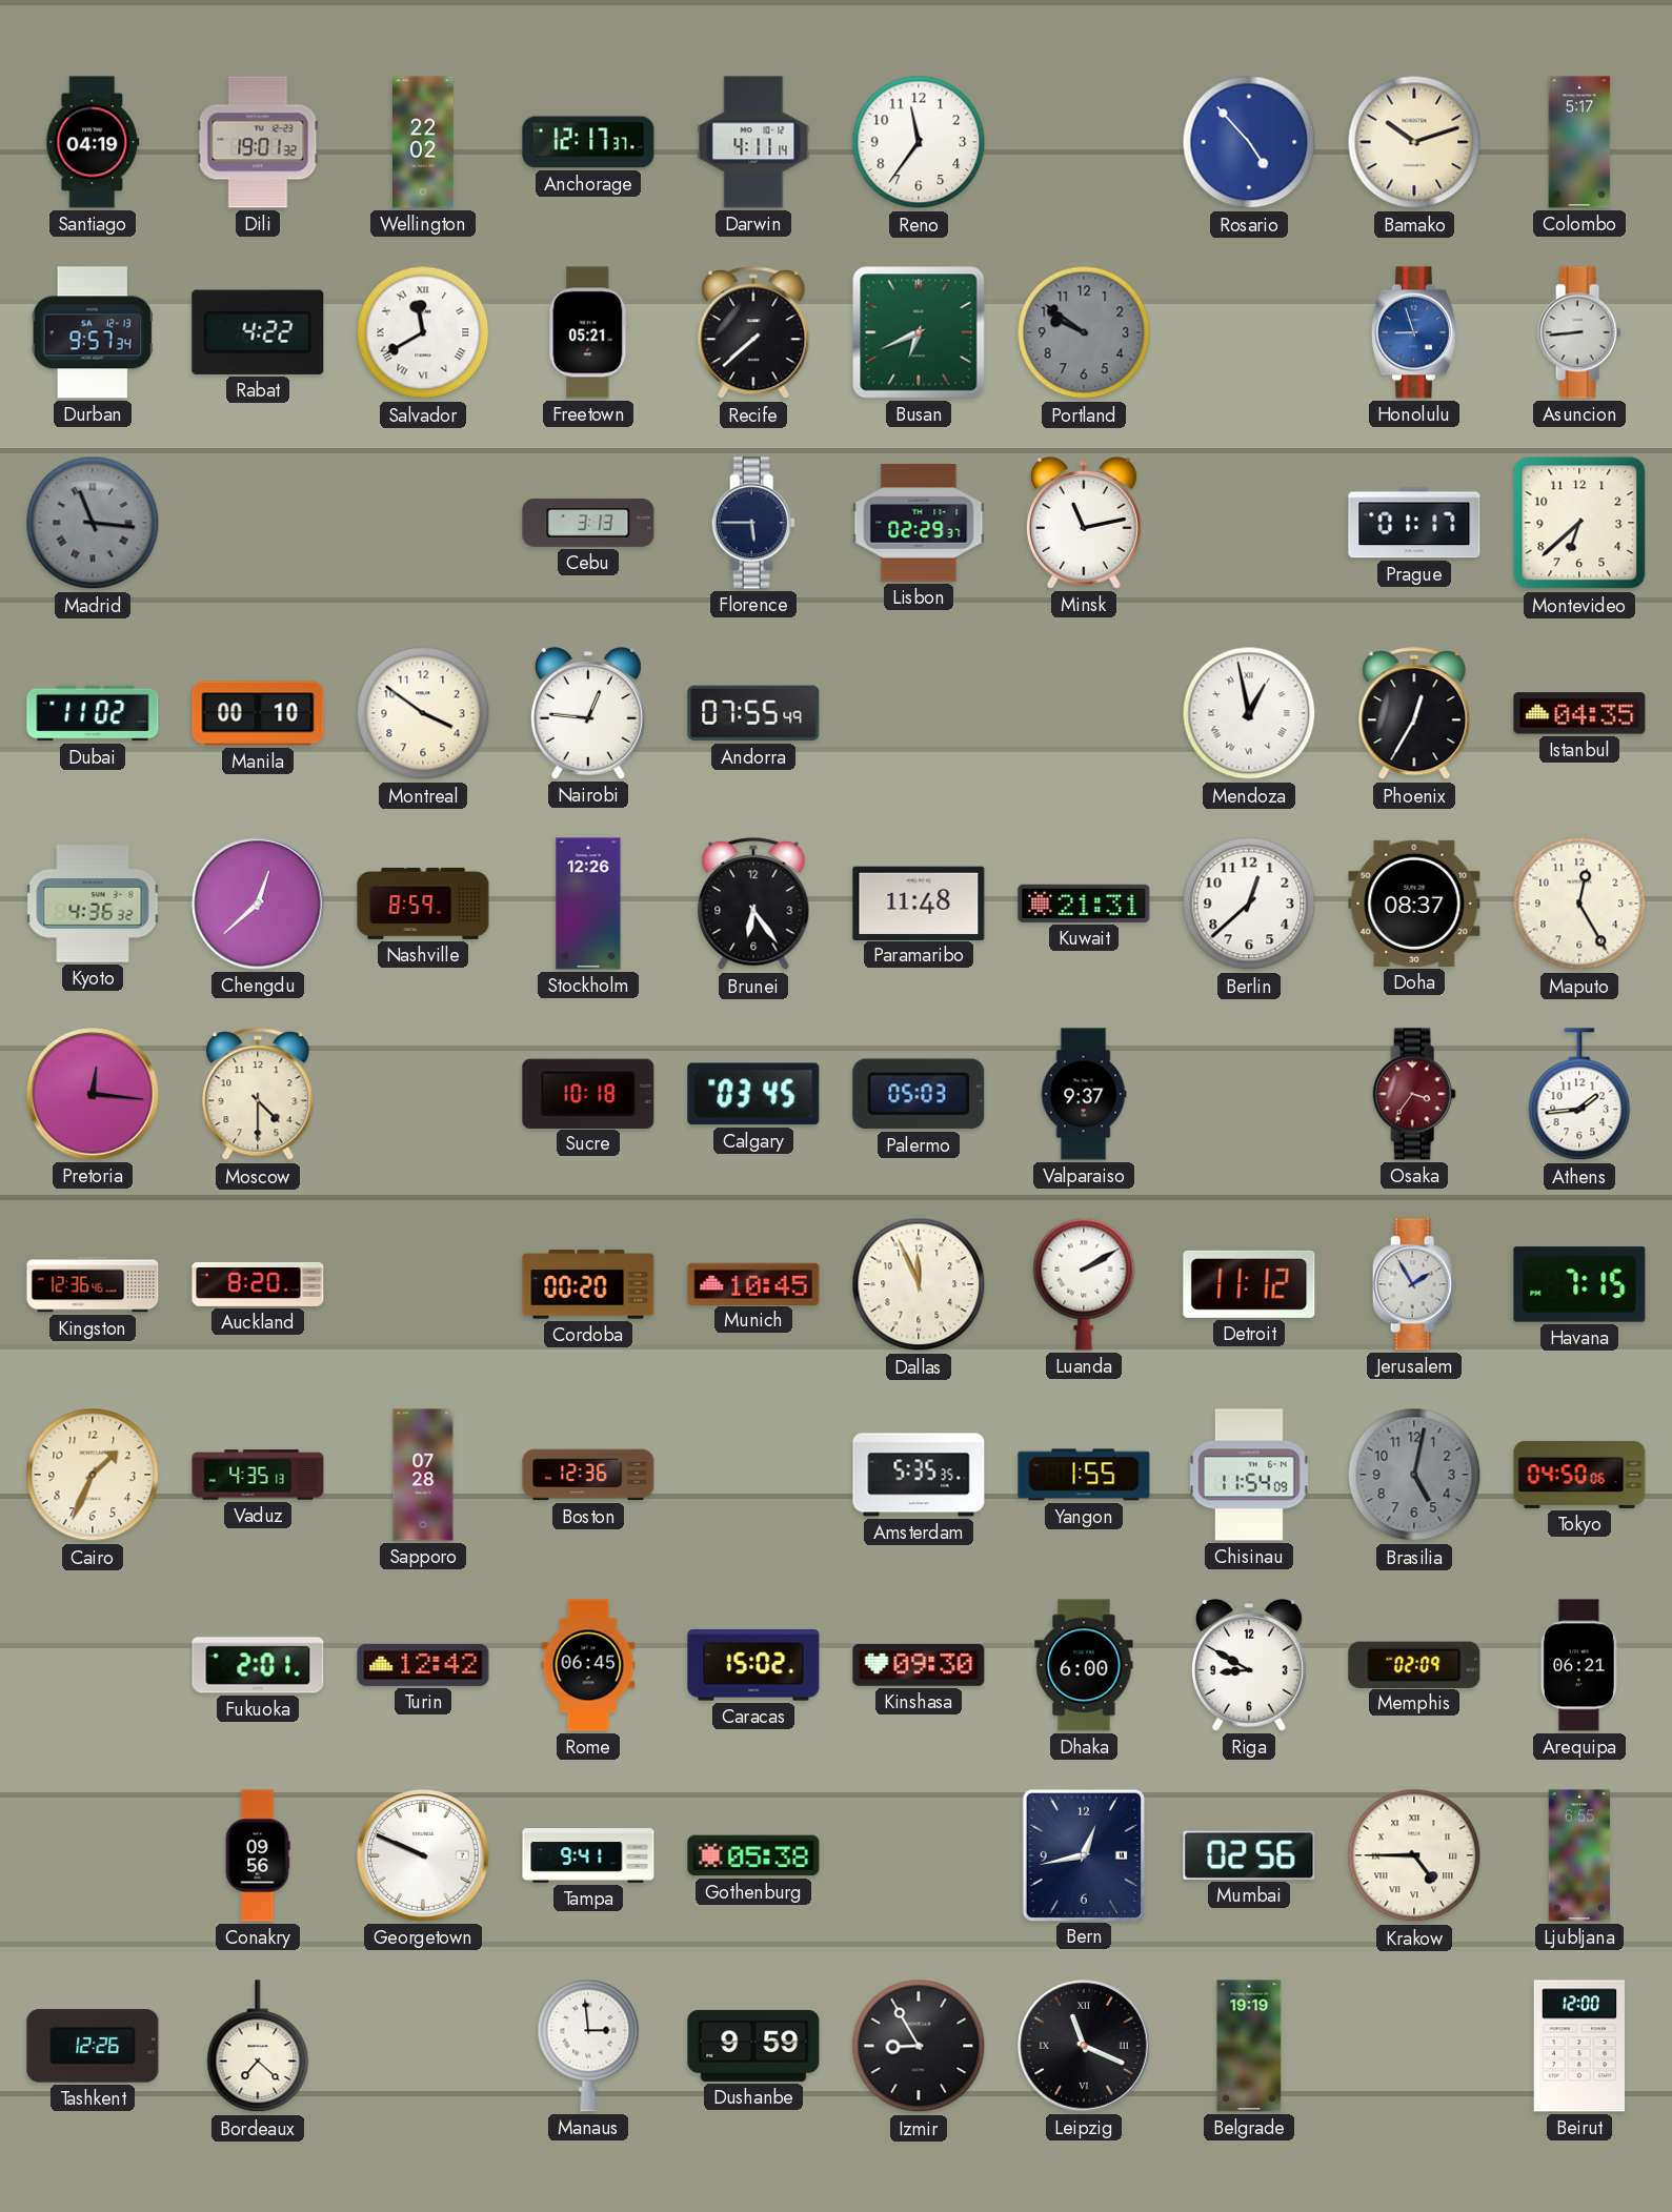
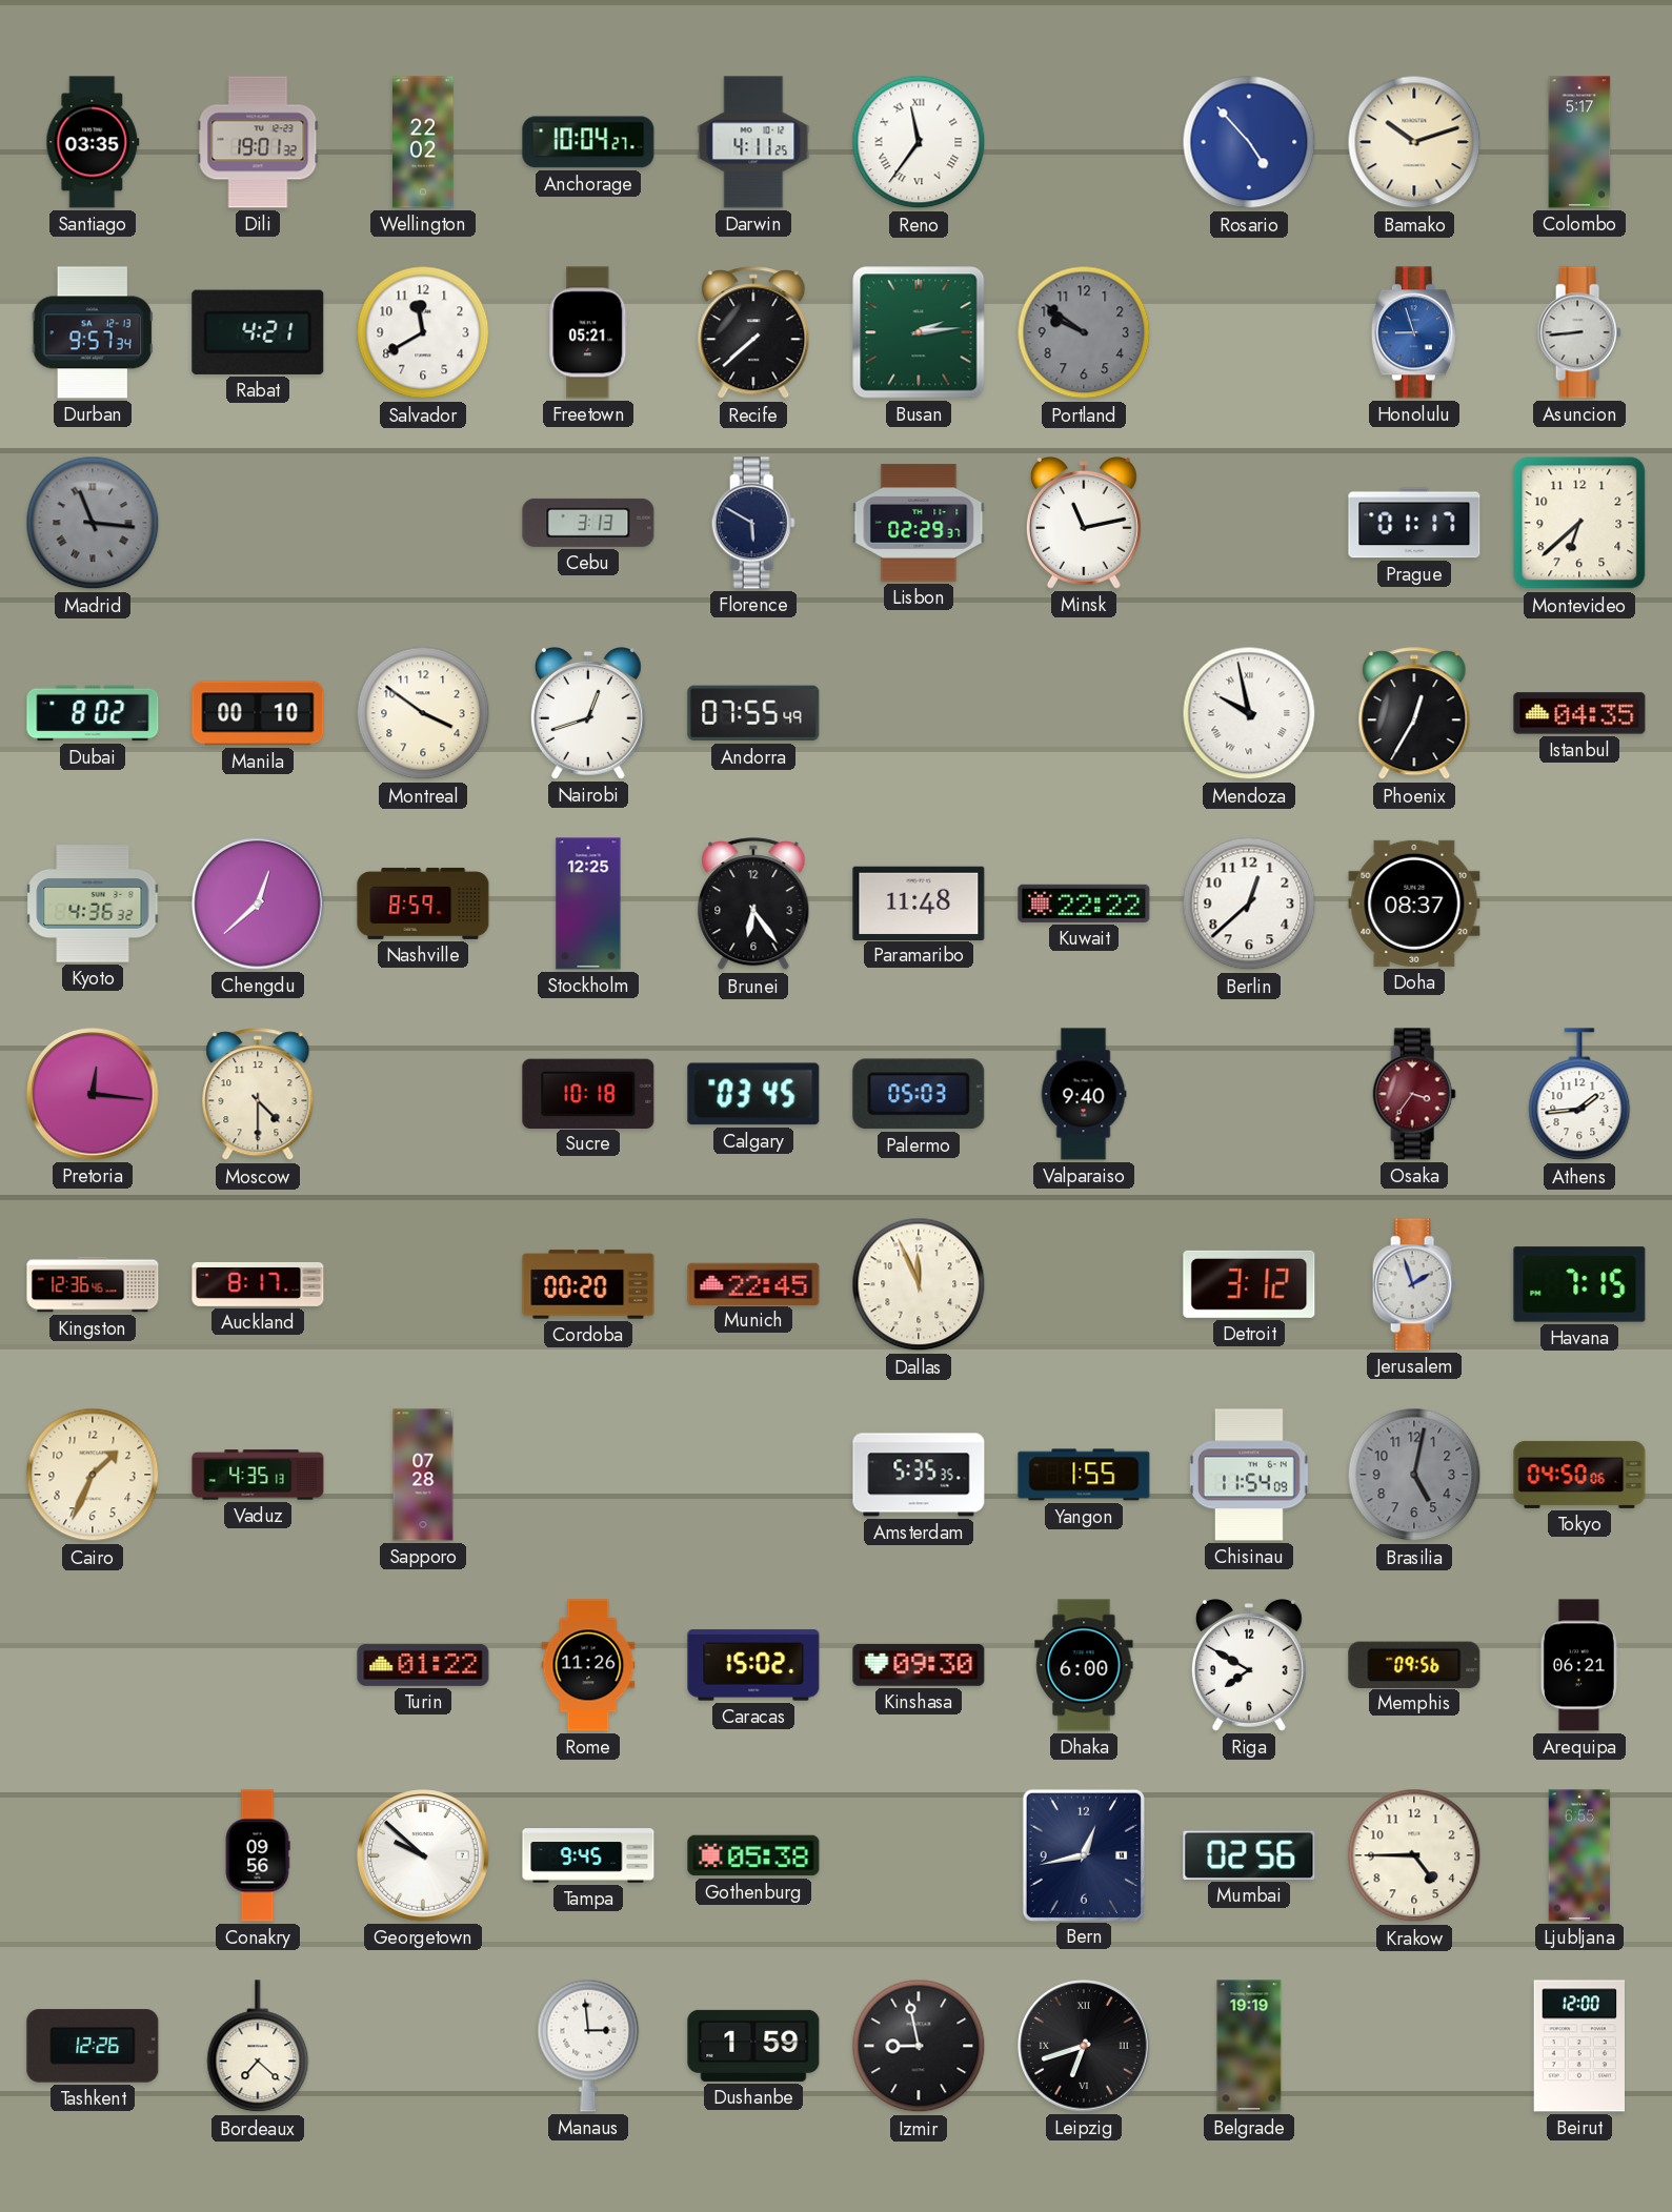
Santiago: 04:19 -> 03:35 (93, 142)
Anchorage: 12:17 -> 10:04 (588, 142)
Darwin: 4:11:14 -> 4:11:25 (753, 142)
Reno numerals: Arabic -> Roman (919, 142)
Rabat: 4:22 -> 4:21 (258, 332)
Salvador numerals: Roman -> Arabic (423, 332)
Busan: 6:41 -> 2:14 (919, 332)
Florence: 5:45 -> 5:50 (753, 523)
Dubai: 11:02 -> 8:02 (93, 713)
Nairobi: 12:46 -> 12:42 (588, 714)
Mendoza: 12:58 -> 9:58 (1249, 713)
Stockholm: 12:26 -> 12:25 (588, 904)
Kuwait: 21:31 -> 22:22 (1084, 904)
Maputo: 12:25 -> none (1579, 904)
Valparaiso: 9:37 -> 9:40 (1084, 1094)
Auckland: 8:20 -> 8:17 (258, 1284)
Munich: 10:45 -> 22:45 (753, 1283)
Luanda: 2:10 -> none (1084, 1284)
Detroit: 11:12 -> 3:12 (1249, 1284)
Jerusalem: 1:55 -> 1:57 (1414, 1284)
Boston: 12:36 -> none (588, 1475)
Fukuoka: 2:01 -> none (258, 1665)
Turin: 12:42 -> 01:22 (423, 1665)
Rome: 06:45 -> 11:26 (588, 1665)
Riga: 8:50 -> 7:50 (1249, 1666)
Memphis: 02:09 -> 09:56 (1414, 1664)
Georgetown: 9:49 -> 9:52 (423, 1855)
Tampa: 9:41 -> 9:45 (588, 1855)
Krakow numerals: Roman -> Arabic (1414, 1855)
Dushanbe: 9:59 -> 1:59 (753, 2046)
Izmir: 8:55 -> 8:58 (919, 2046)
Leipzig: 11:19 -> 6:42 (1084, 2046)
